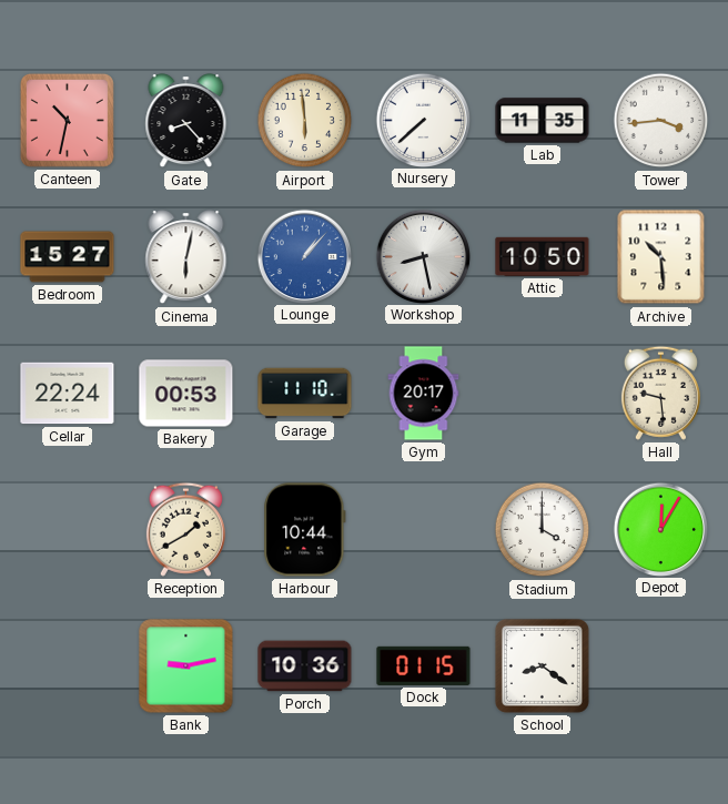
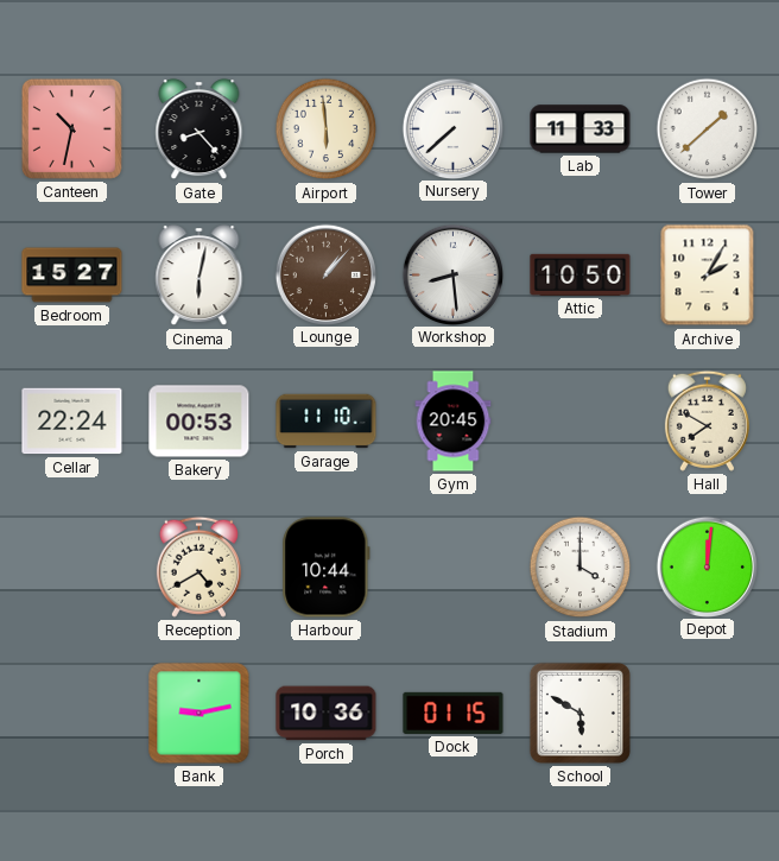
Lab: 11:35 -> 11:33 (581, 129)
Tower: 3:44 -> 1:38 (708, 129)
Lounge dial: blue -> brown (325, 274)
Workshop: 8:28 -> 8:29 (452, 274)
Archive: 10:29 -> 2:05 (708, 276)
Gym: 20:17 -> 20:45 (454, 422)
Hall: 9:29 -> 7:50 (707, 420)
Reception: 1:40 -> 4:40 (198, 566)
Depot: 12:05 -> 12:01 (707, 566)
School: 8:21 -> 5:50 (579, 713)
